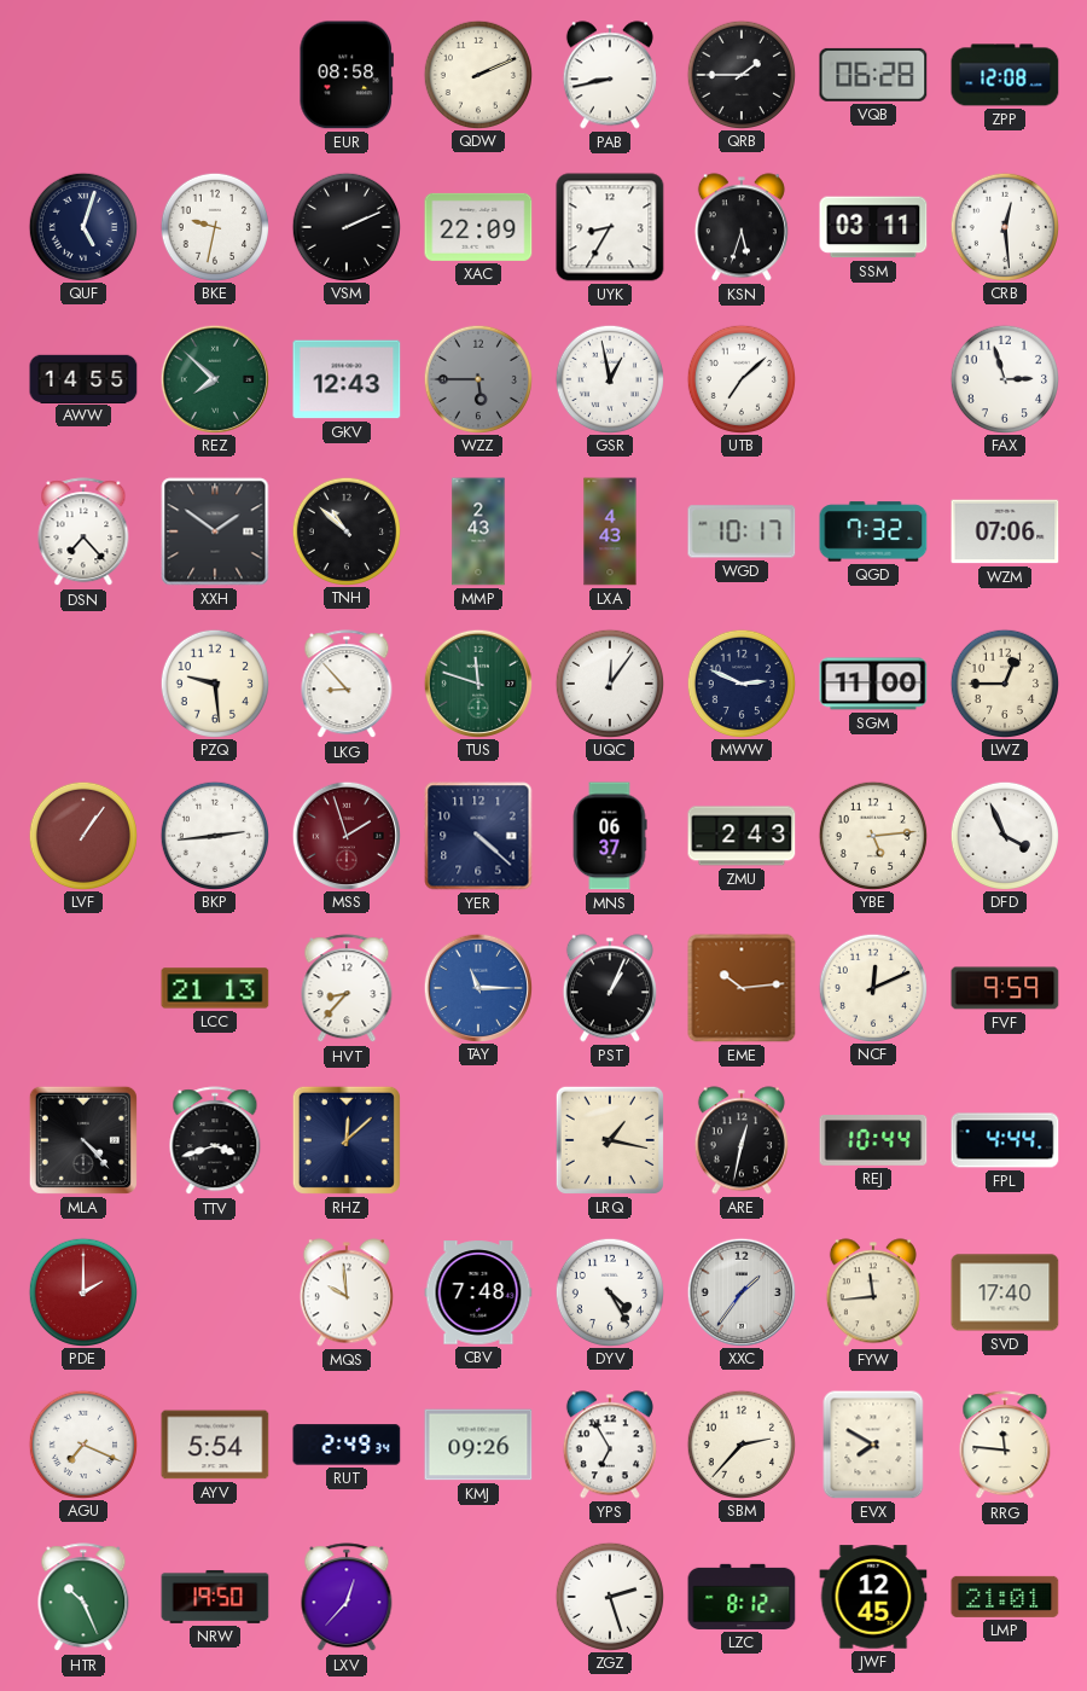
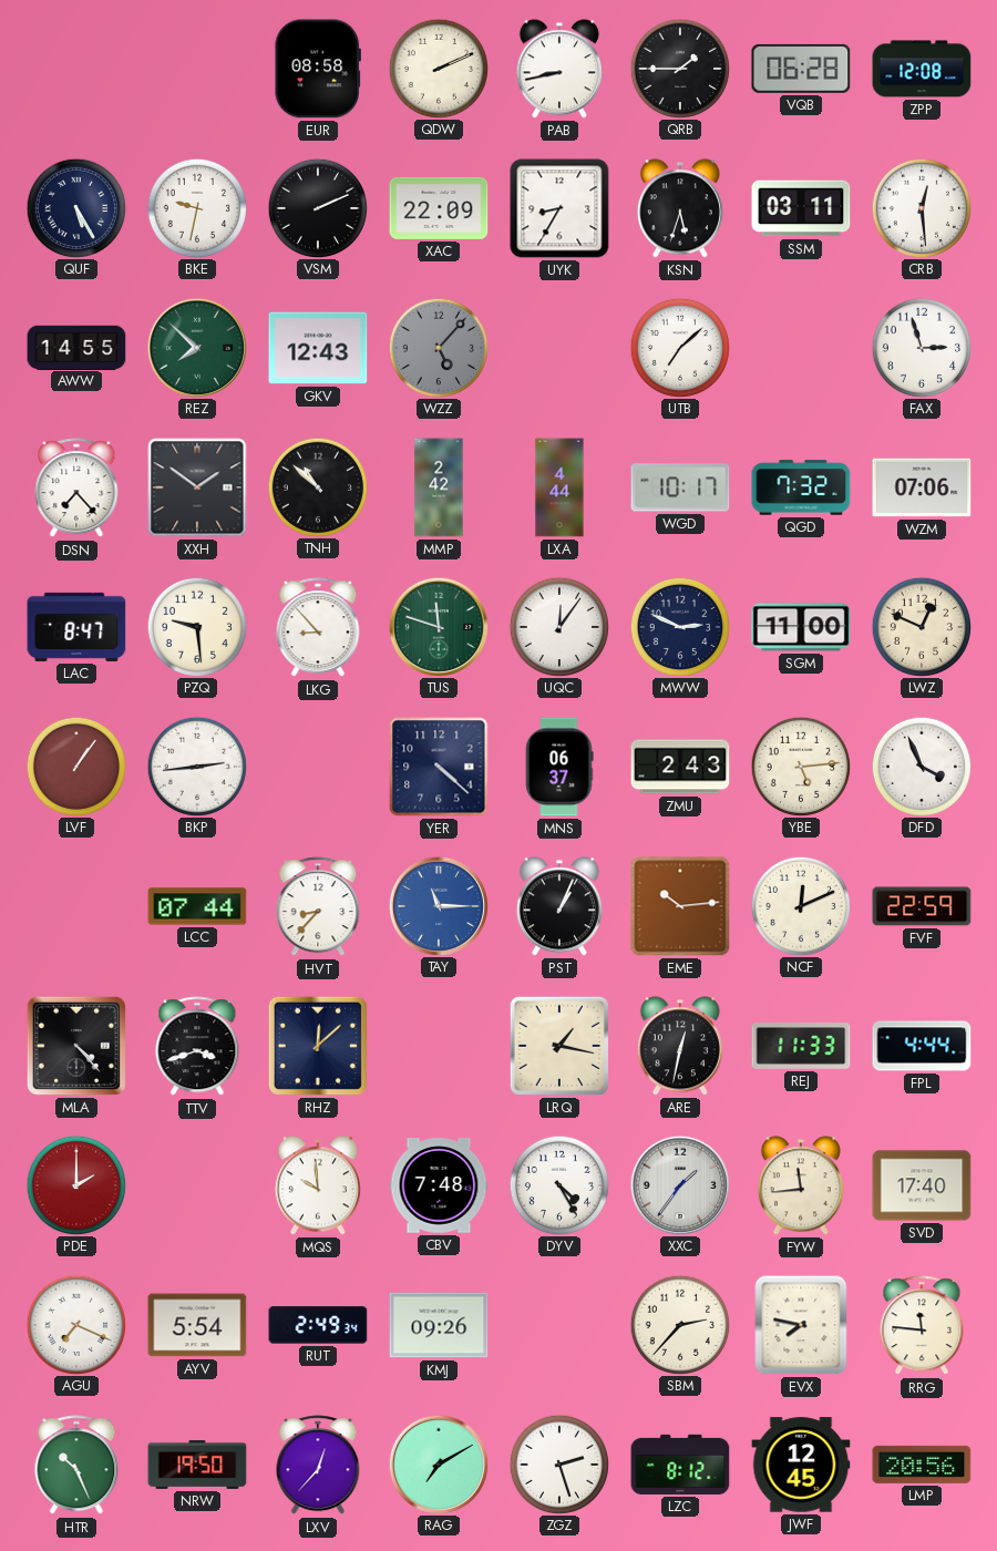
QUF: 5:03 -> 5:25 (75, 207)
WZZ: 5:45 -> 5:07 (438, 347)
GSR: 12:58 -> none (609, 378)
MMP: 2:43 -> 2:42 (439, 487)
LXA: 4:43 -> 4:44 (559, 487)
LAC: none -> 8:47 (76, 627)
LWZ: 12:45 -> 12:49 (921, 626)
MSS: 1:57 -> none (345, 835)
LCC: 21:13 -> 07:44 (197, 906)
FVF: 9:59 -> 22:59 (922, 906)
REJ: 10:44 -> 11:33 (801, 1047)
YPS: 6:55 -> none (610, 1445)
EVX: 7:50 -> 7:47 (801, 1325)
RAG: none -> 7:10 (438, 1463)
LMP: 21:01 -> 20:56 (922, 1465)
